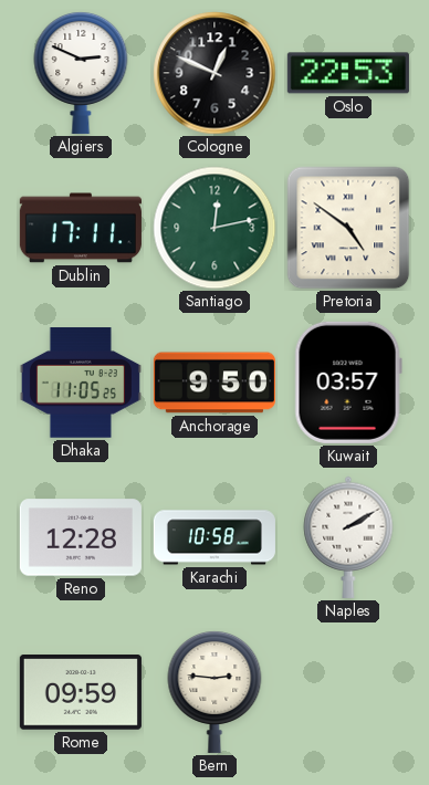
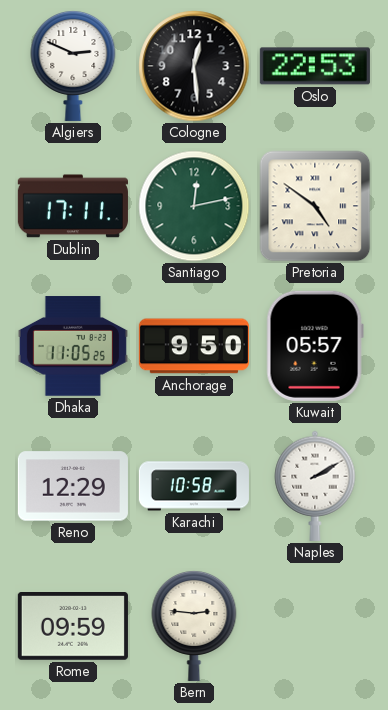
Cologne: 12:49 -> 12:29 (194, 66)
Kuwait: 03:57 -> 05:57 (315, 346)
Reno: 12:28 -> 12:29 (73, 486)
